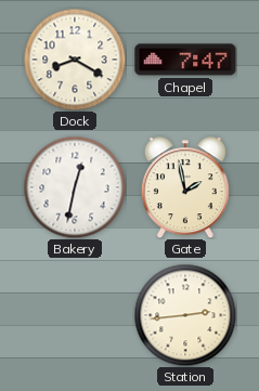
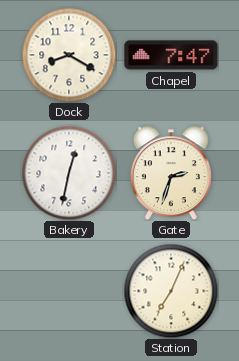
Gate: 1:58 -> 2:33 (171, 173)
Station: 2:44 -> 7:04 (171, 291)
